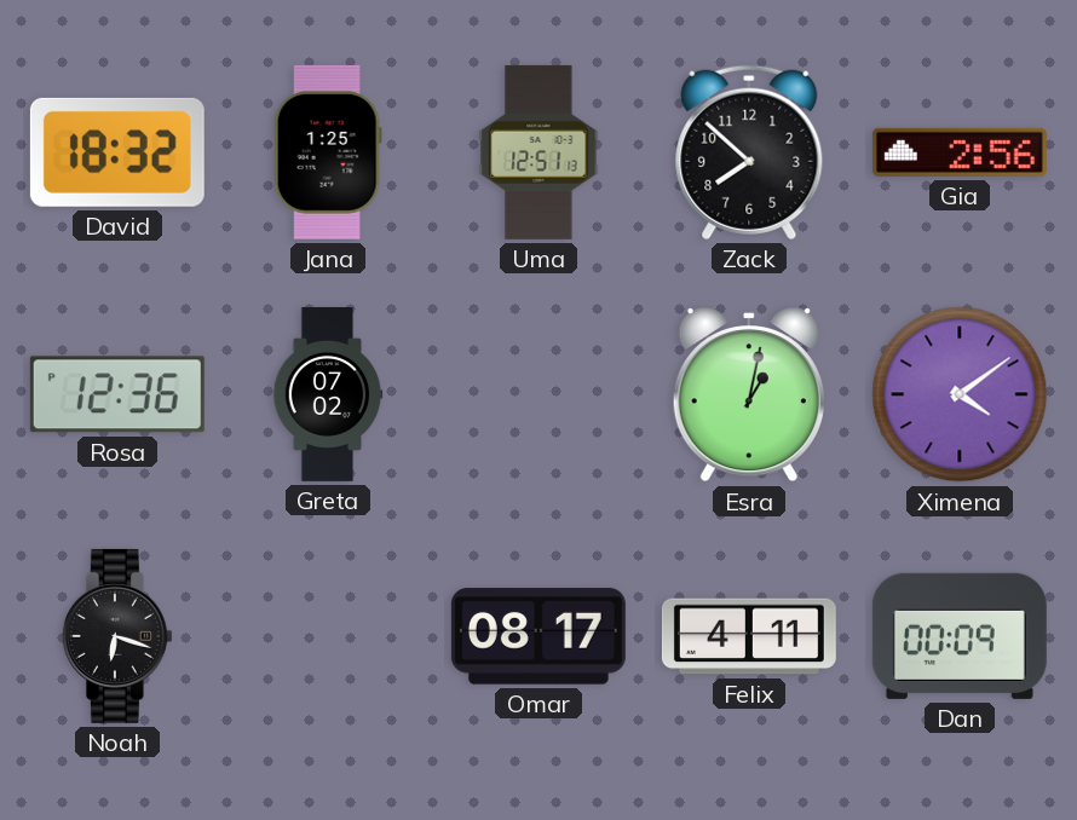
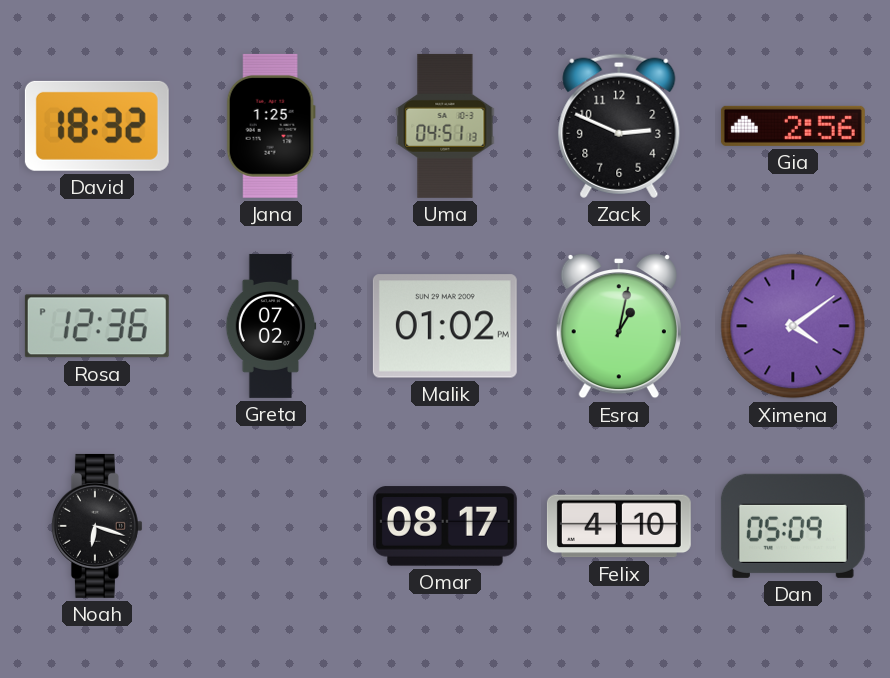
Uma: 12:51 -> 04:51 (445, 126)
Zack: 7:52 -> 2:49 (619, 126)
Malik: none -> 01:02 (445, 326)
Felix: 4:11 -> 4:10 (619, 526)
Dan: 00:09 -> 05:09 (793, 526)
